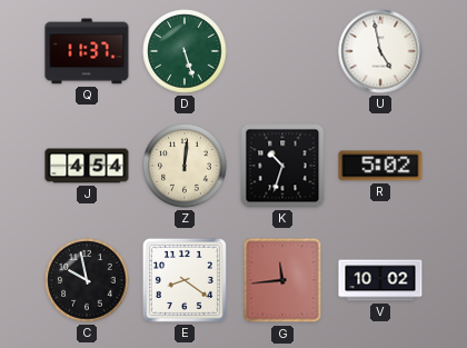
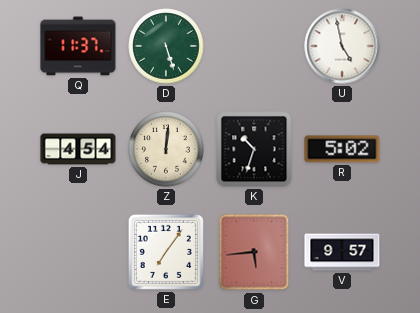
C: 9:58 -> none (87, 280)
E: 8:21 -> 7:06 (166, 252)
G: 11:44 -> 5:44 (254, 252)
V: 10:02 -> 9:57 (342, 252)
